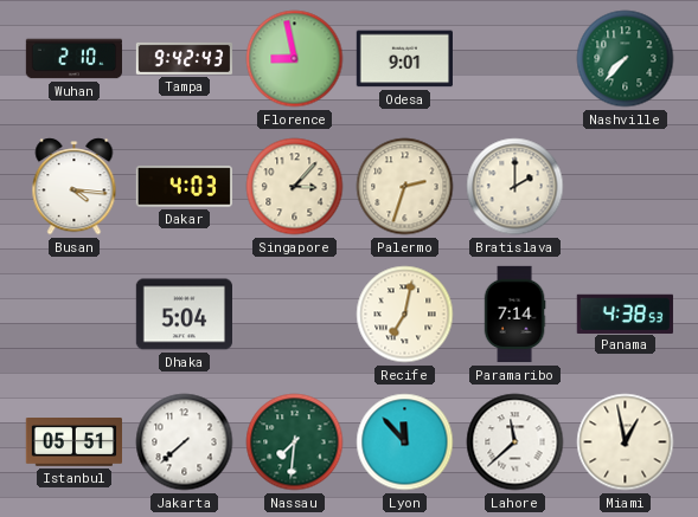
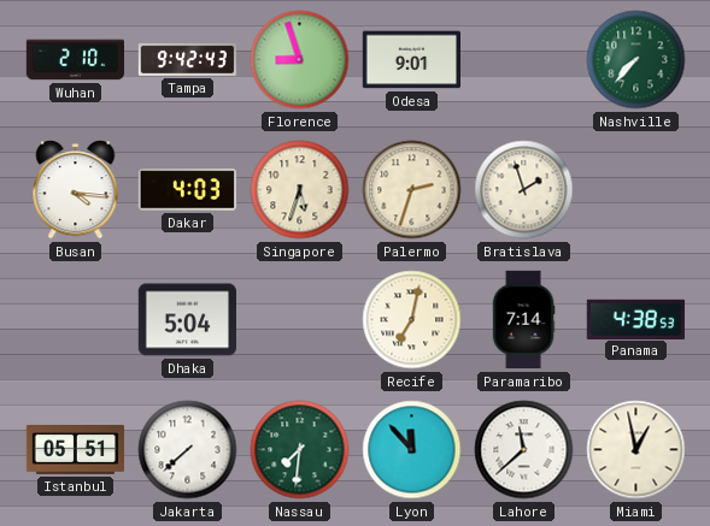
Florence: 8:58 -> 8:57 (300, 60)
Singapore: 3:07 -> 5:33 (300, 190)
Bratislava: 2:00 -> 1:57 (524, 190)
